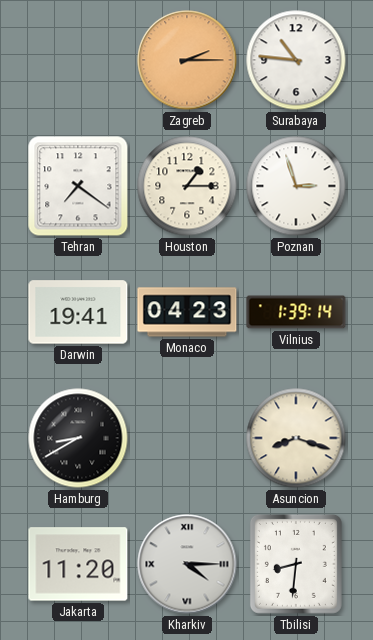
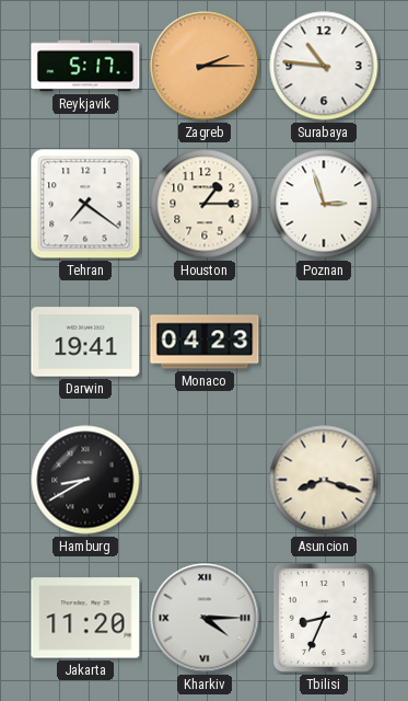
Reykjavik: none -> 5:17 (85, 66)
Vilnius: 1:39 -> none (296, 312)
Tbilisi: 8:31 -> 8:34 (324, 618)
